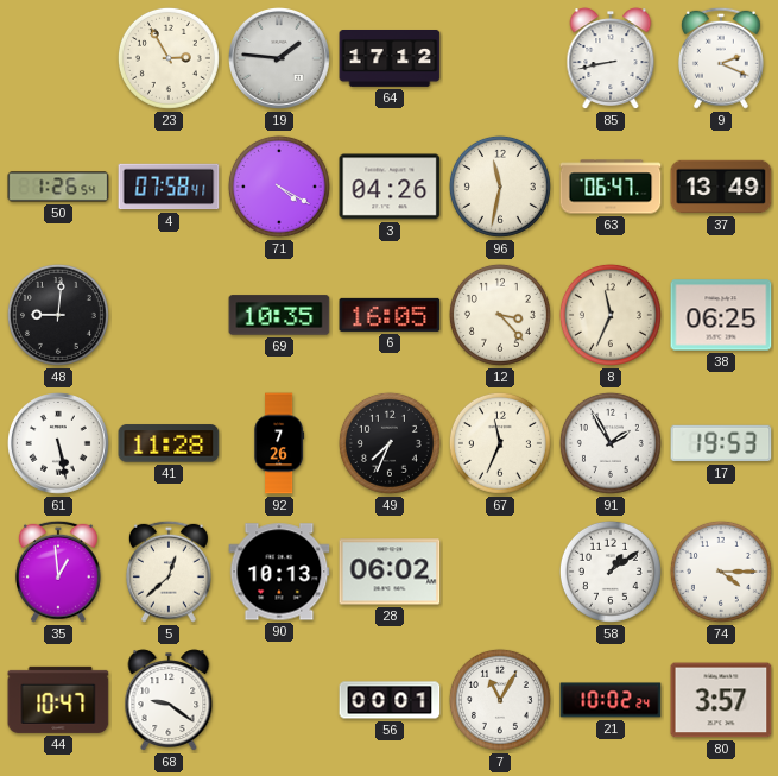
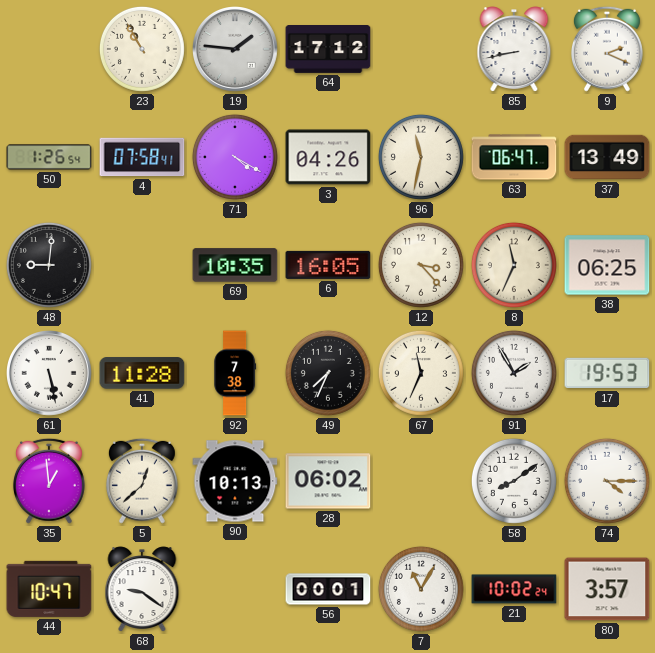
23: 2:55 -> 10:55 (142, 49)
92: 7:26 -> 7:38 (235, 373)
58: 1:09 -> 8:09 (514, 481)
